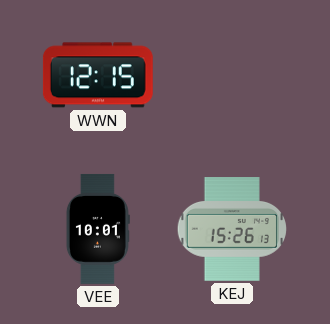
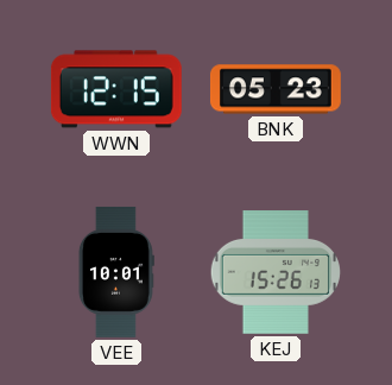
BNK: none -> 05:23 (276, 89)
